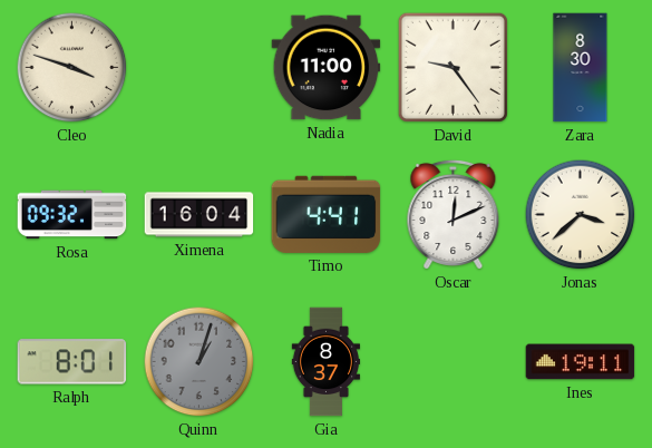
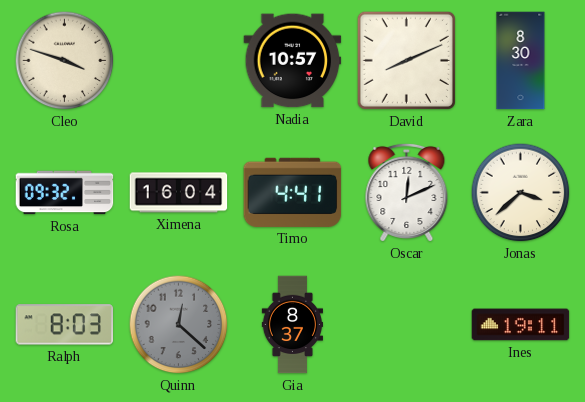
Nadia: 11:00 -> 10:57 (293, 61)
David: 9:24 -> 8:11 (406, 60)
Ralph: 8:01 -> 8:03 (65, 325)
Quinn: 1:03 -> 12:22 (179, 325)
